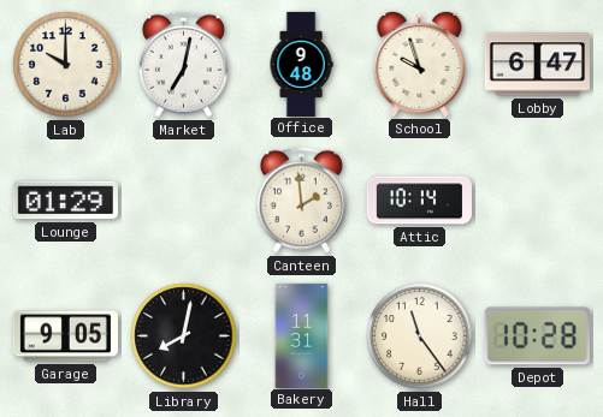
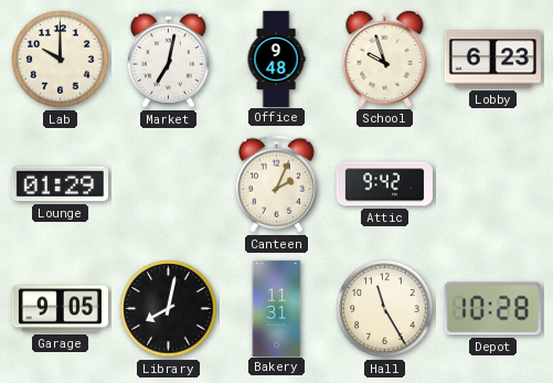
Lobby: 6:47 -> 6:23 (492, 60)
Canteen: 1:59 -> 2:04 (276, 184)
Attic: 10:14 -> 9:42 (384, 184)
Hall: 11:24 -> 11:25 (385, 309)
